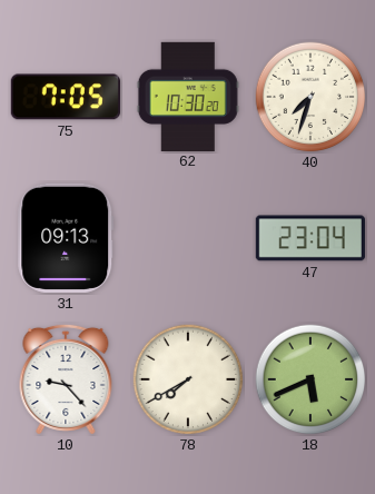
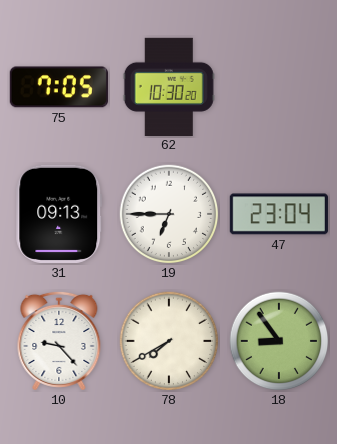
40: 7:33 -> none (310, 97)
19: none -> 6:45 (169, 214)
18: 5:41 -> 8:54 (279, 341)
